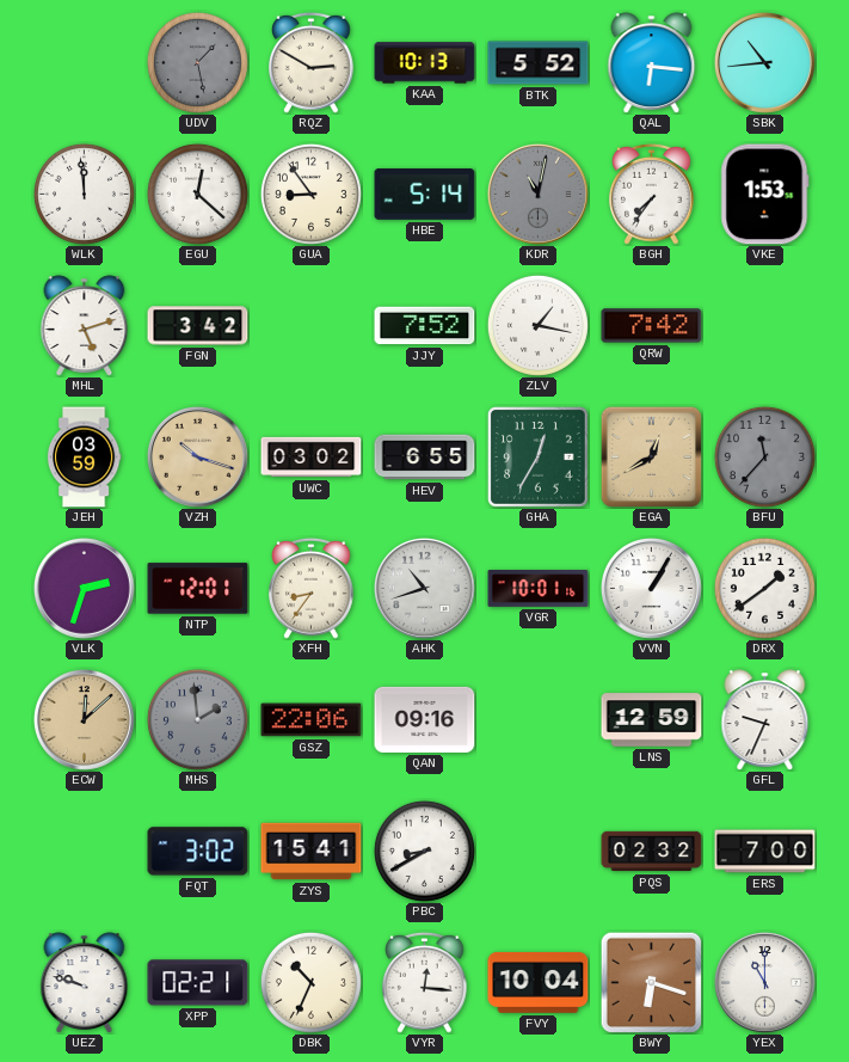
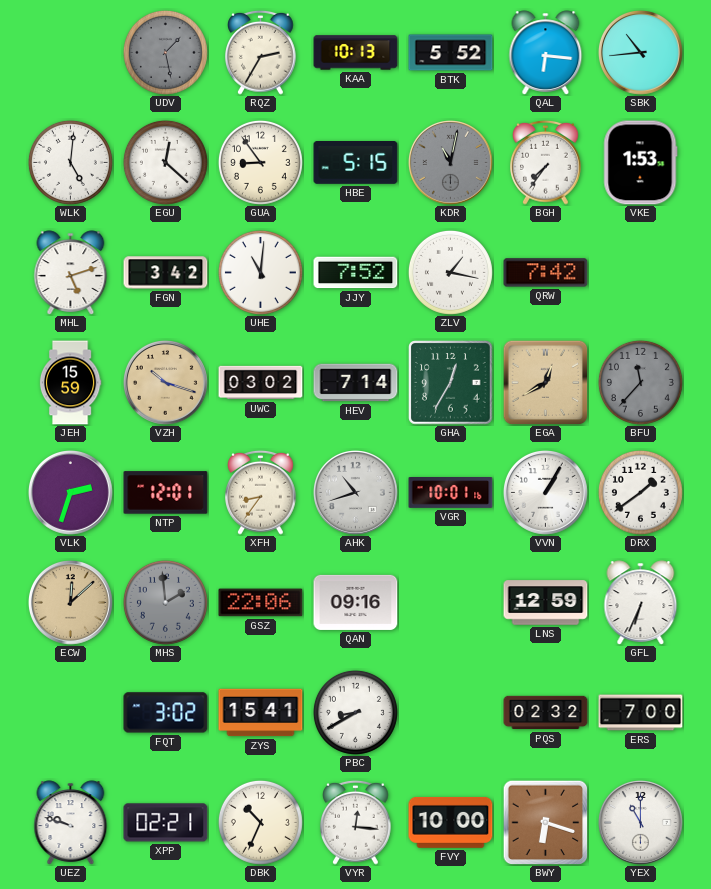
RQZ: 2:50 -> 2:35 (261, 52)
WLK: 11:59 -> 5:01 (70, 162)
HBE: 5:14 -> 5:15 (356, 163)
UHE: none -> 11:01 (260, 272)
JEH: 03:59 -> 15:59 (70, 383)
HEV: 6:55 -> 7:14 (356, 383)
GFL: 9:34 -> 6:34 (641, 603)
FVY: 10:04 -> 10:00 (451, 822)
